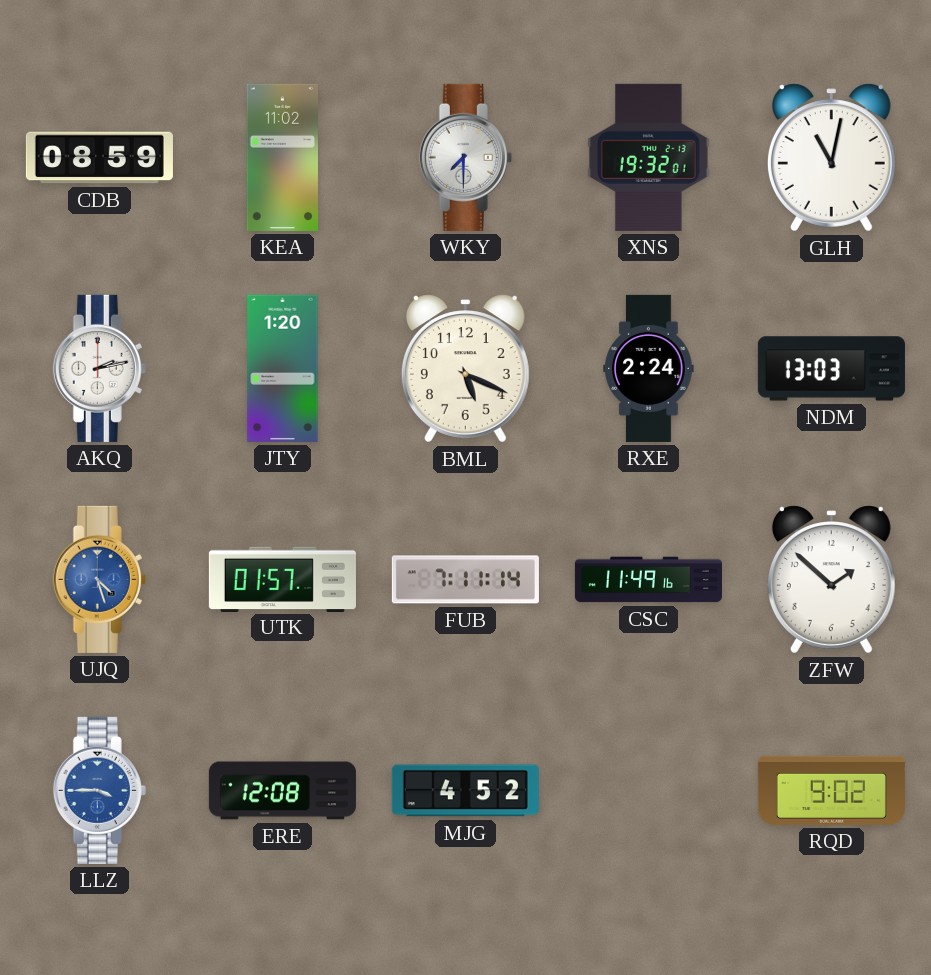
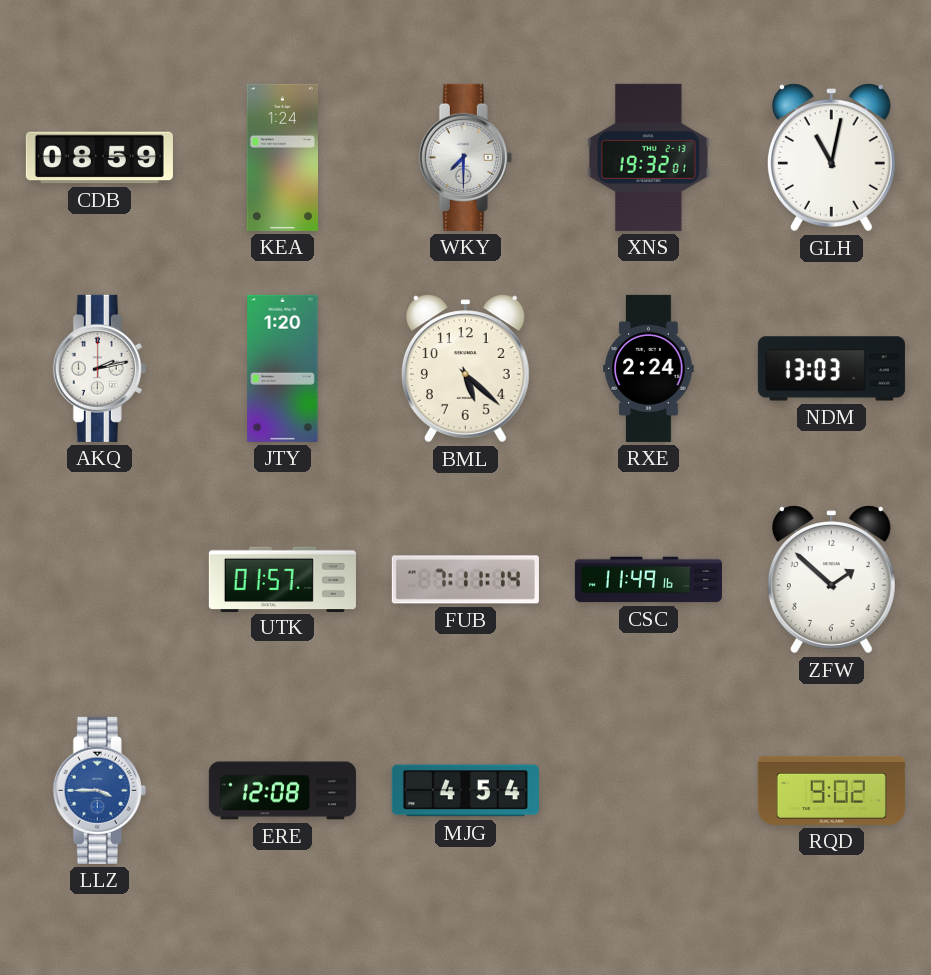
KEA: 11:02 -> 1:24 (282, 157)
BML: 5:19 -> 5:22 (465, 369)
UJQ: 4:27 -> none (99, 579)
MJG: 4:52 -> 4:54 (465, 791)
